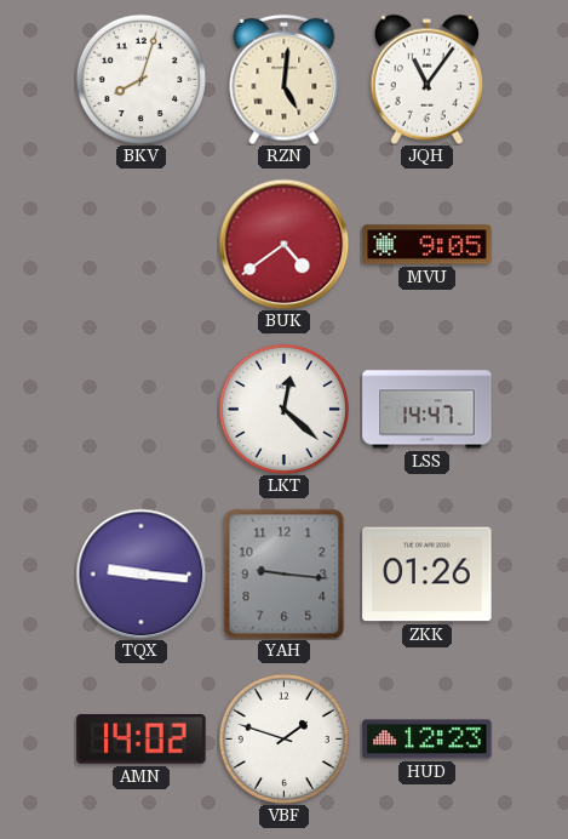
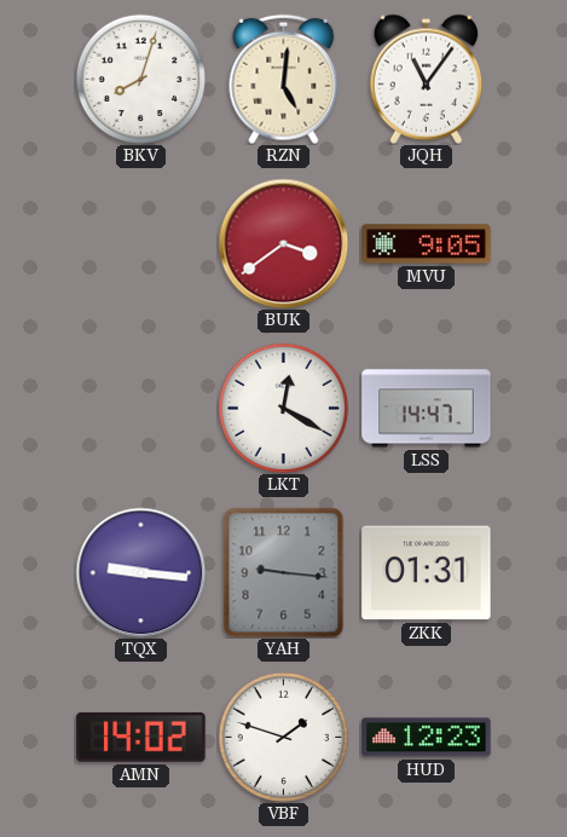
BUK: 4:39 -> 3:39 (283, 243)
LKT: 12:22 -> 12:20 (283, 408)
ZKK: 01:26 -> 01:31 (427, 573)
